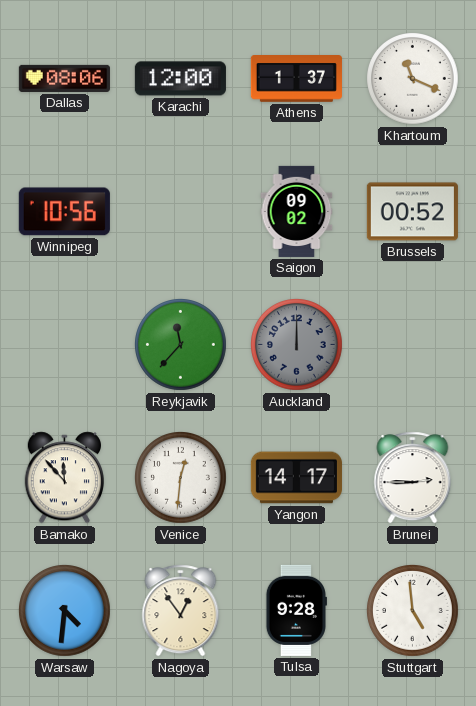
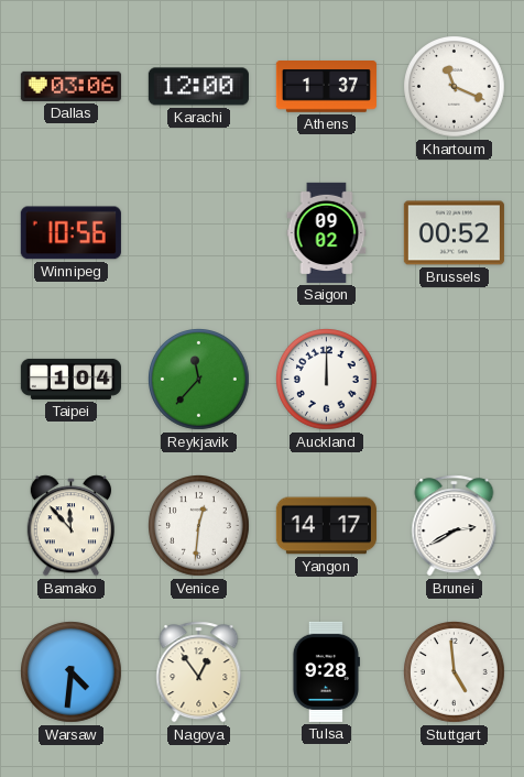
Dallas: 08:06 -> 03:06 (70, 86)
Taipei: none -> 1:04 (70, 379)
Auckland dial: grey -> white (327, 380)
Brunei: 2:45 -> 2:40 (455, 526)
